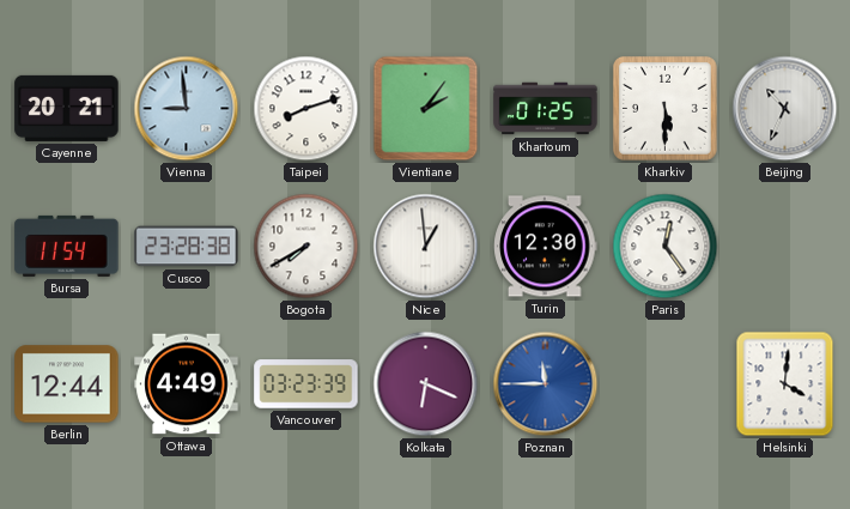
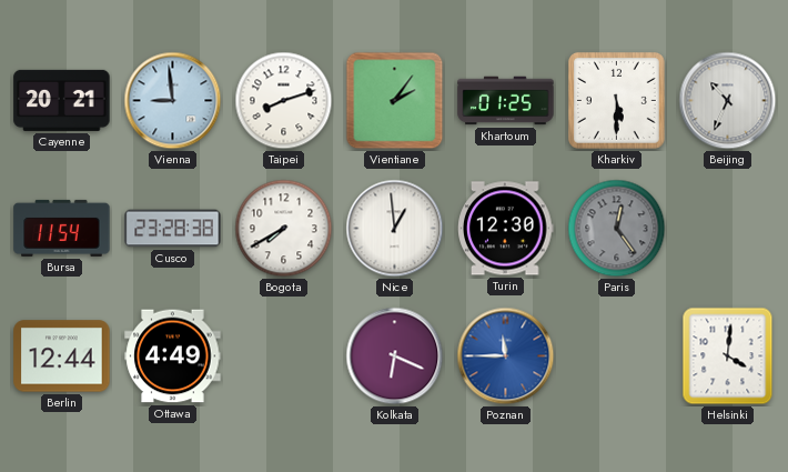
Paris dial: white -> grey (617, 229)
Vancouver: 03:23 -> none (306, 384)
